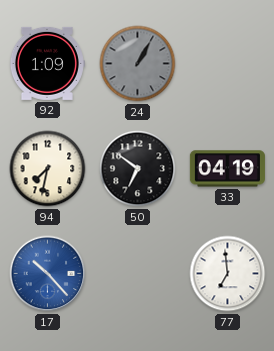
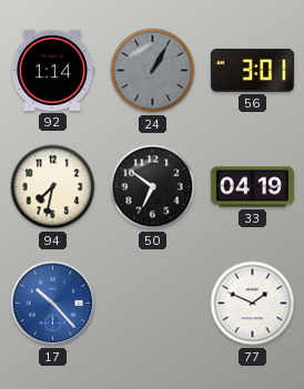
92: 1:09 -> 1:14 (52, 70)
56: none -> 3:01 (252, 70)
77: 6:59 -> 1:49 (253, 304)
